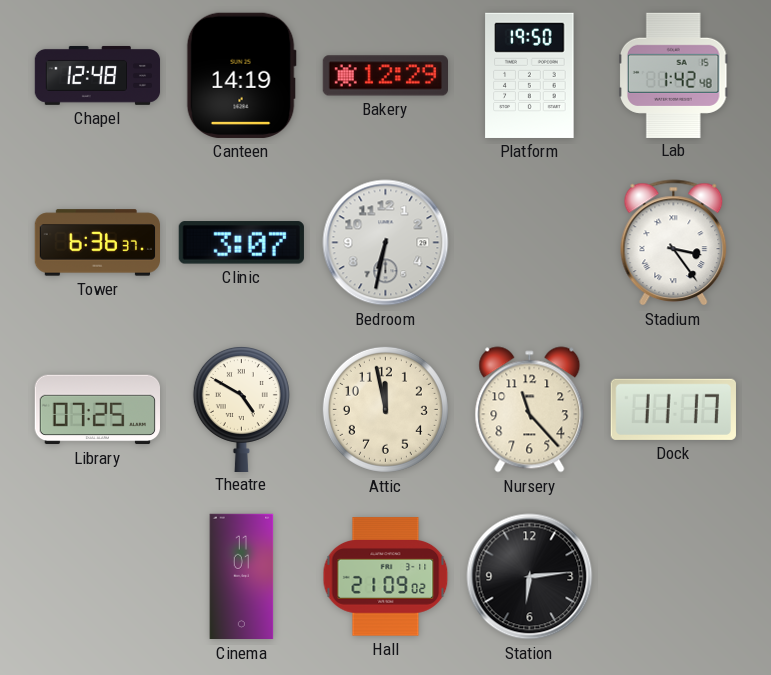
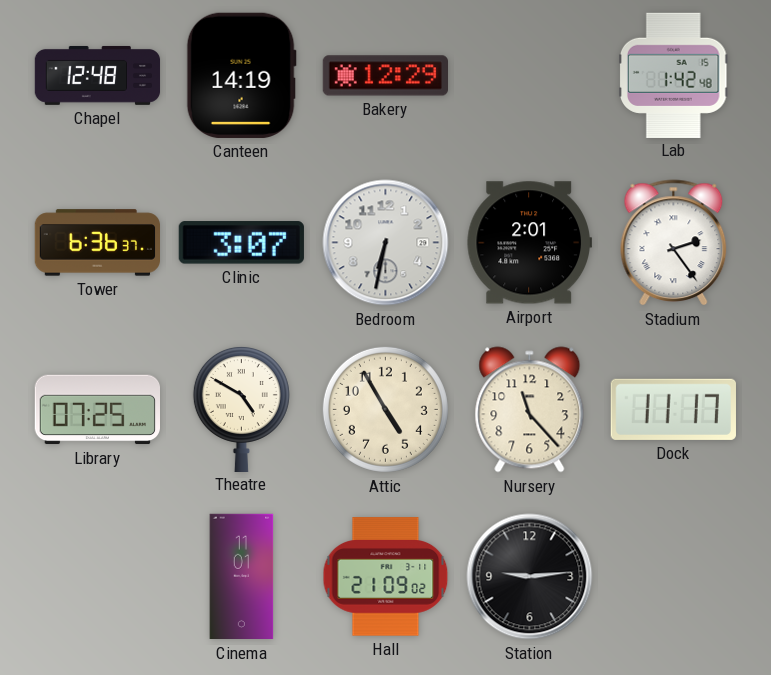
Platform: 19:50 -> none (530, 75)
Airport: none -> 2:01 (529, 243)
Stadium: 3:24 -> 2:24 (674, 243)
Attic: 11:58 -> 4:55 (385, 409)
Station: 6:14 -> 9:14 (530, 577)
